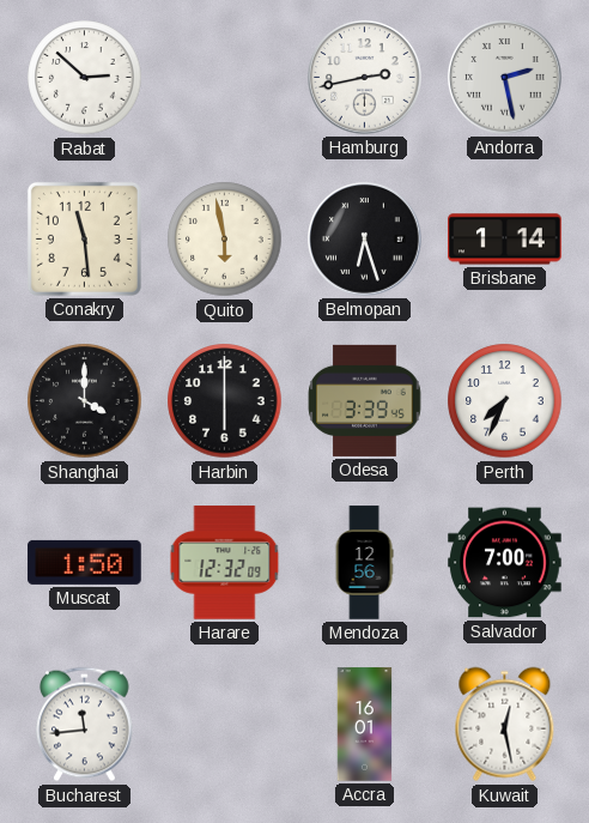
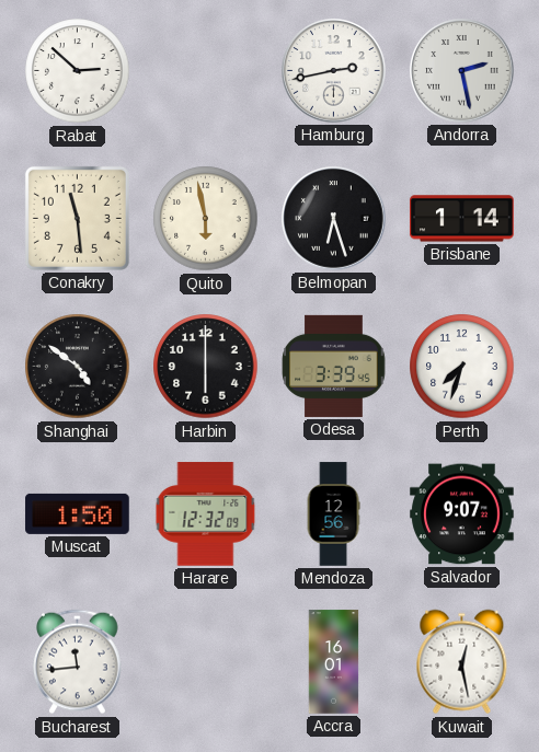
Shanghai: 4:00 -> 4:51 (78, 367)
Perth: 7:34 -> 7:33 (462, 367)
Salvador: 7:00 -> 9:07 (462, 514)
